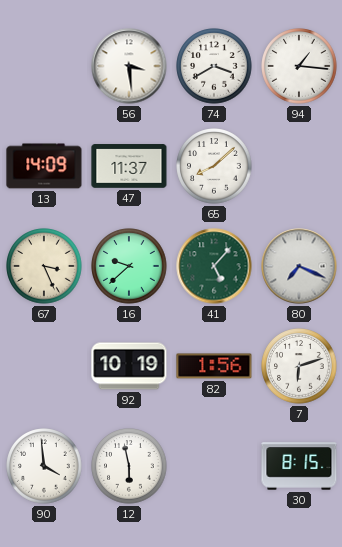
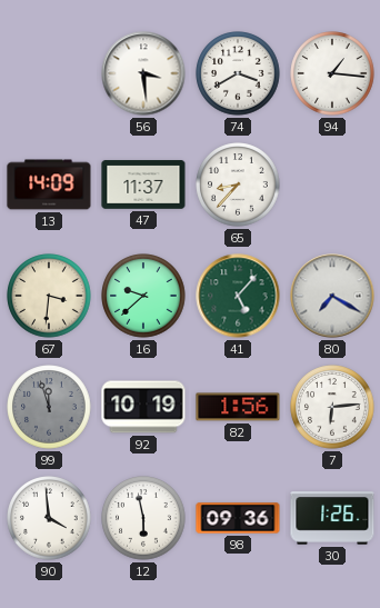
65: 8:08 -> 8:37 (238, 185)
67: 3:26 -> 3:31 (49, 296)
80: 7:19 -> 7:20 (332, 296)
99: none -> 11:57 (49, 407)
7: 6:12 -> 6:14 (332, 407)
98: none -> 09:36 (238, 518)
30: 8:15 -> 1:26 (332, 518)
